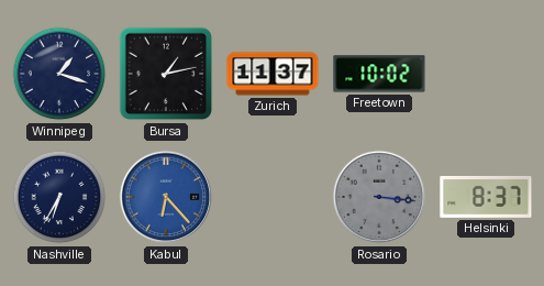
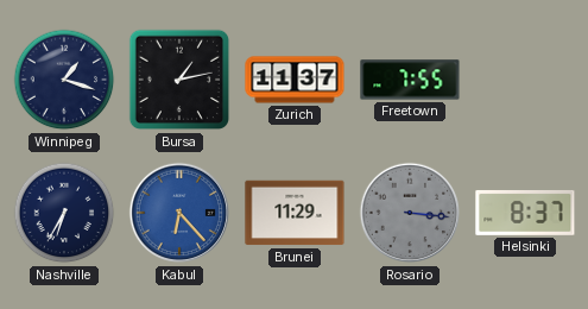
Freetown: 10:02 -> 7:55 (410, 80)
Brunei: none -> 11:29 (295, 213)
